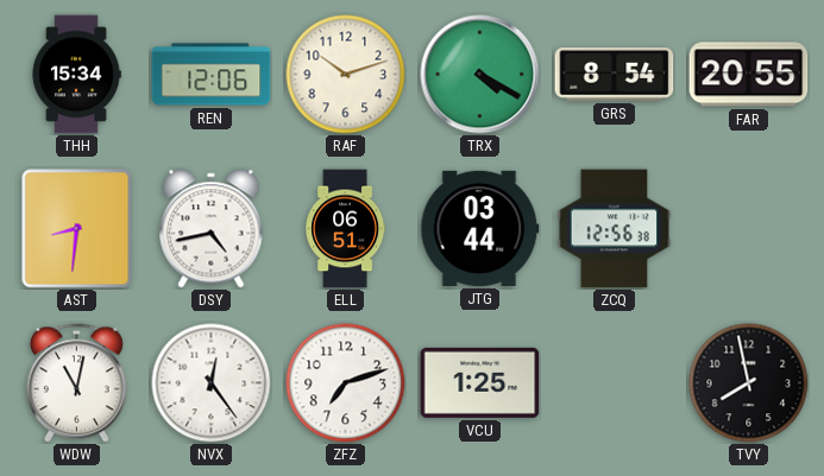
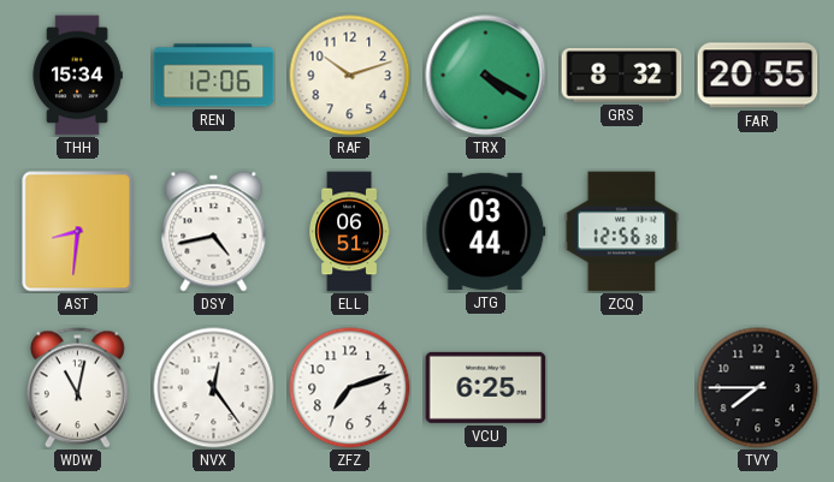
GRS: 8:54 -> 8:32 (622, 76)
VCU: 1:25 -> 6:25 (486, 387)
TVY: 7:58 -> 7:45 (758, 388)
